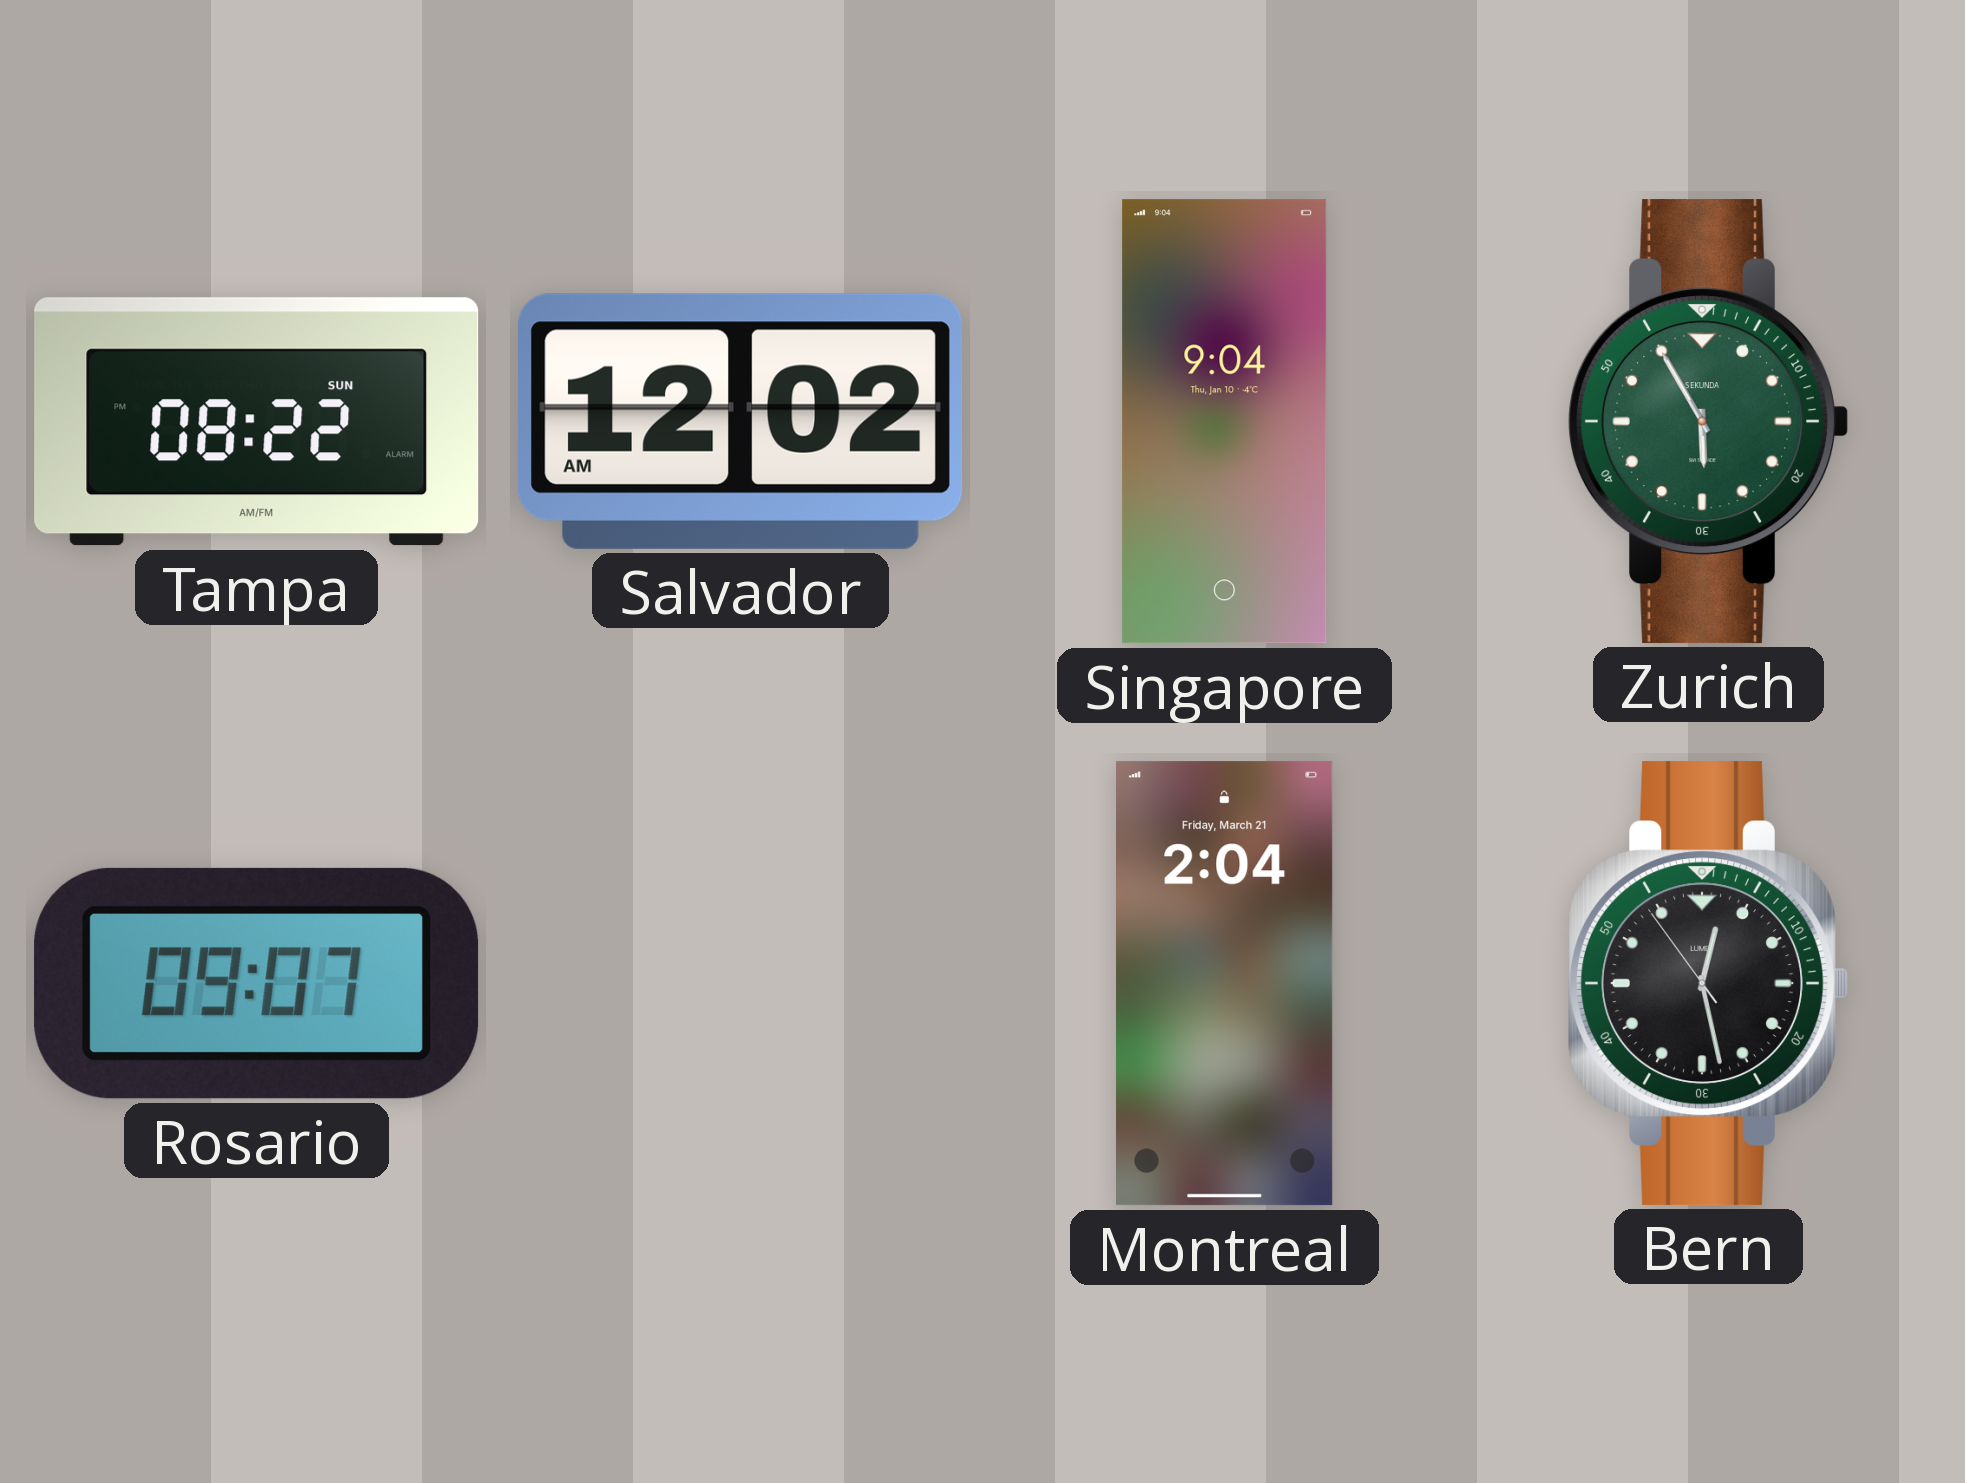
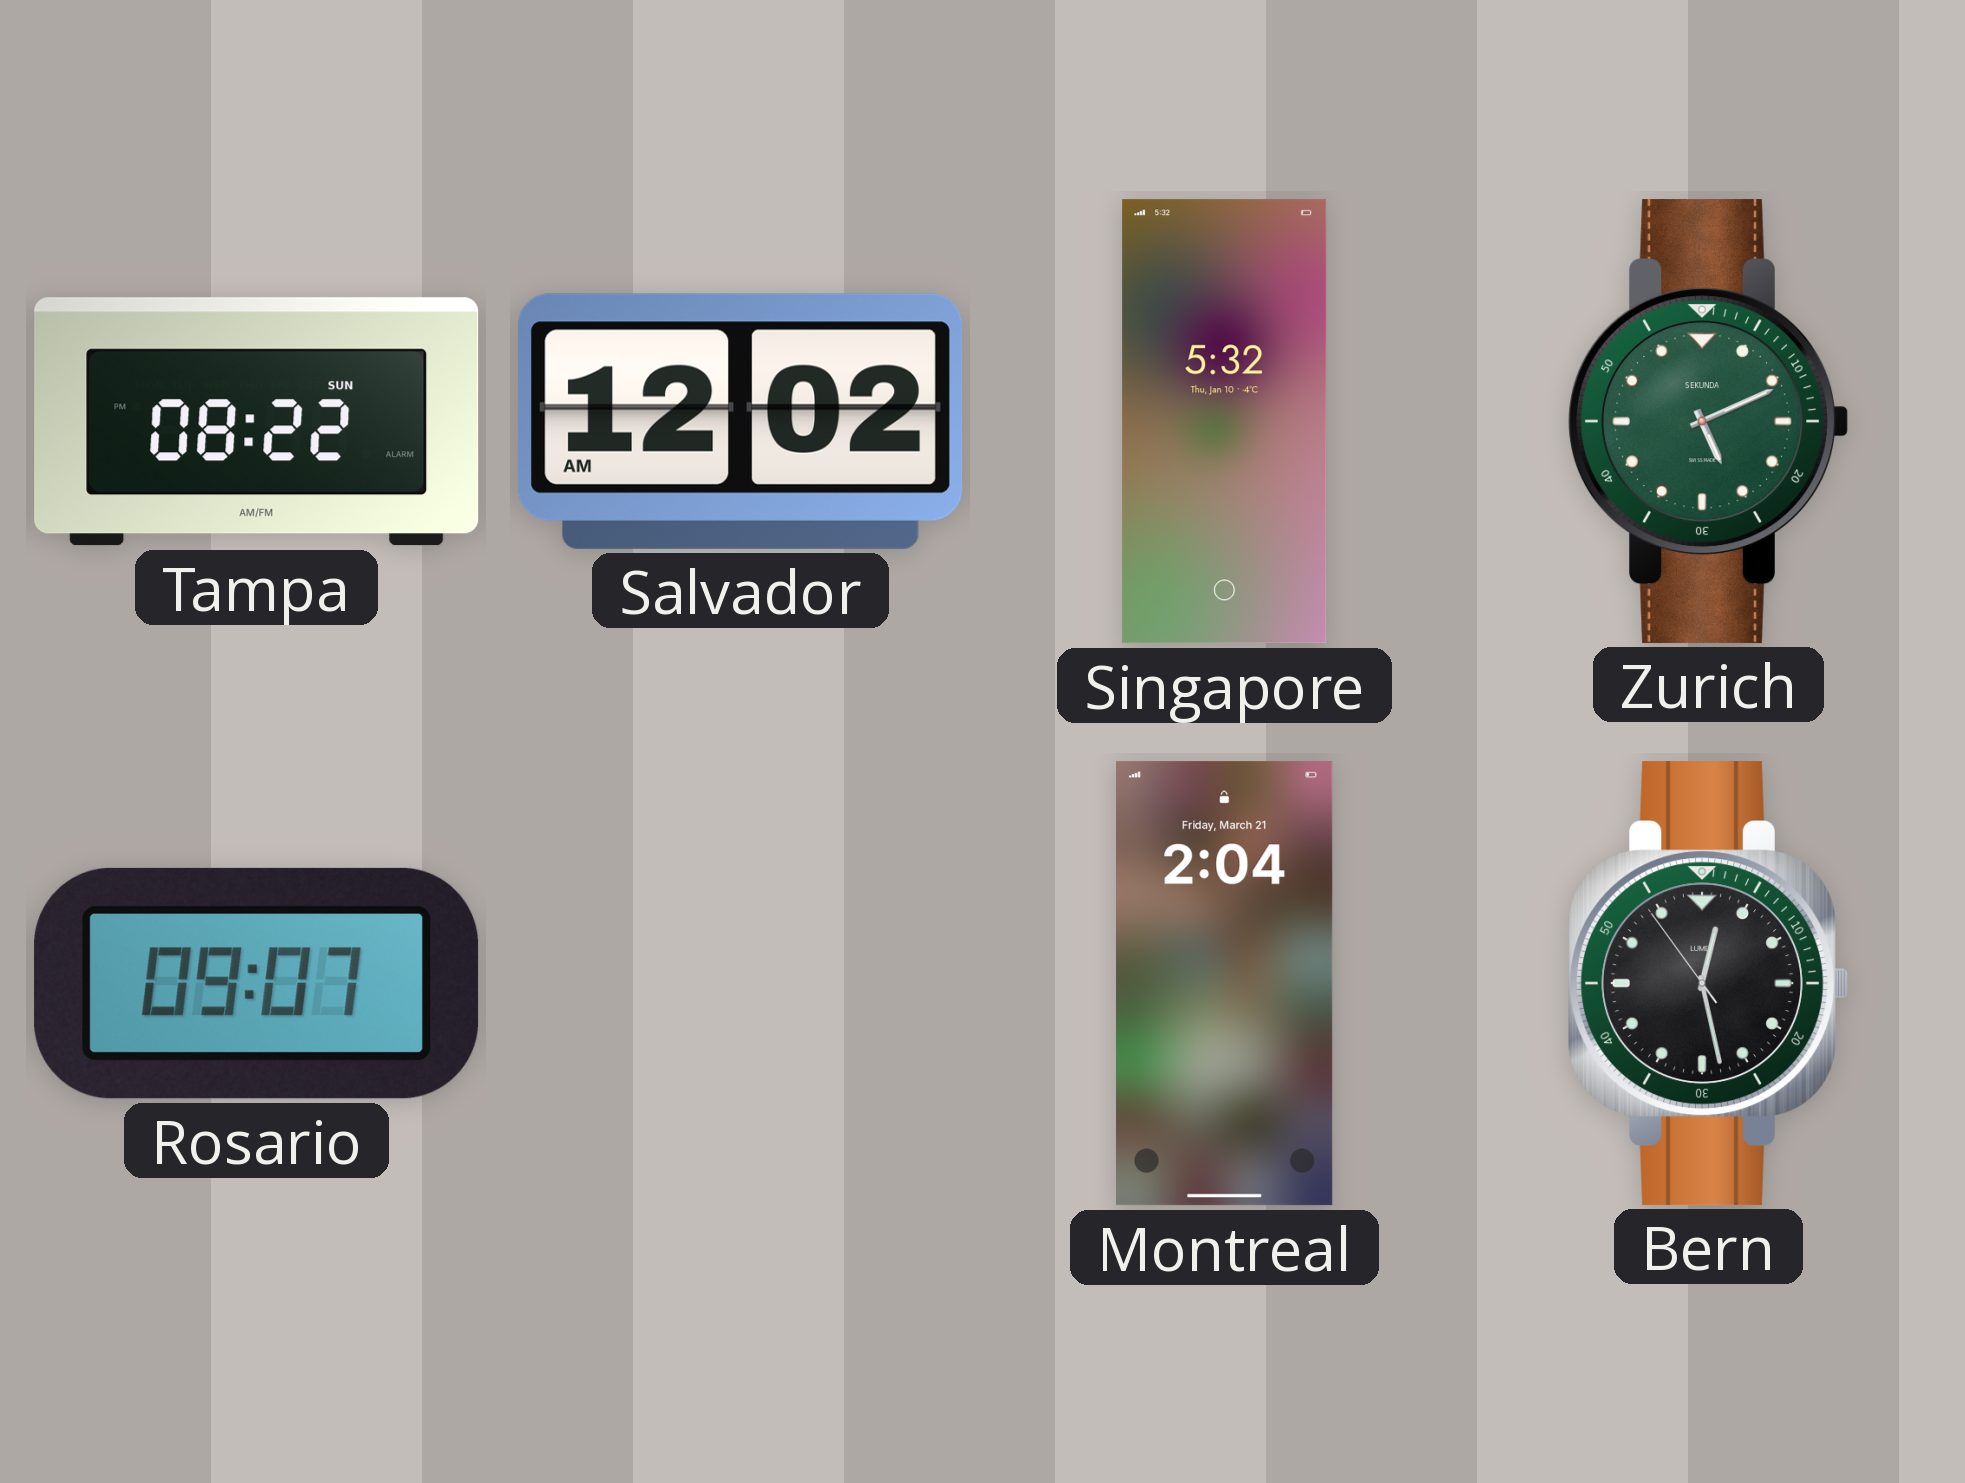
Singapore: 9:04 -> 5:32 (1225, 422)
Zurich: 5:55 -> 5:11 (1708, 422)
